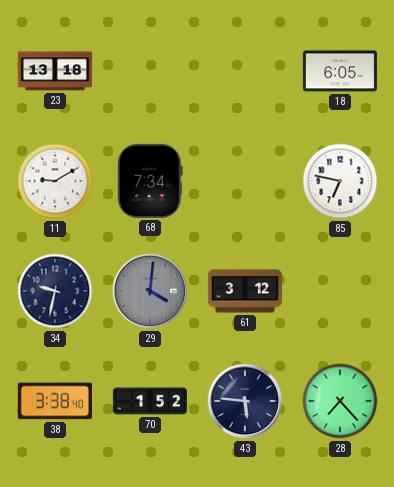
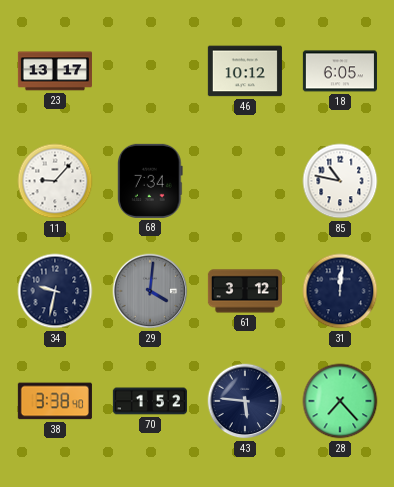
23: 13:18 -> 13:17 (55, 71)
46: none -> 10:12 (245, 71)
11: 9:10 -> 9:07 (55, 181)
85: 6:47 -> 10:47 (340, 181)
31: none -> 12:01 (340, 291)
